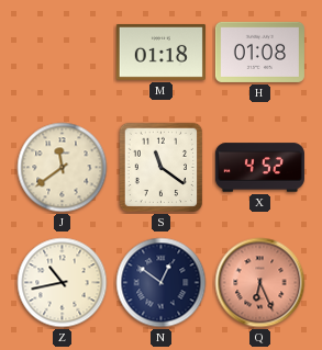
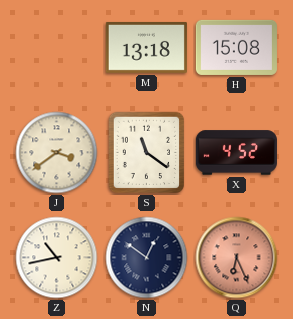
M: 01:18 -> 13:18 (146, 47)
H: 01:08 -> 15:08 (236, 47)
J: 11:39 -> 3:39 (57, 153)
